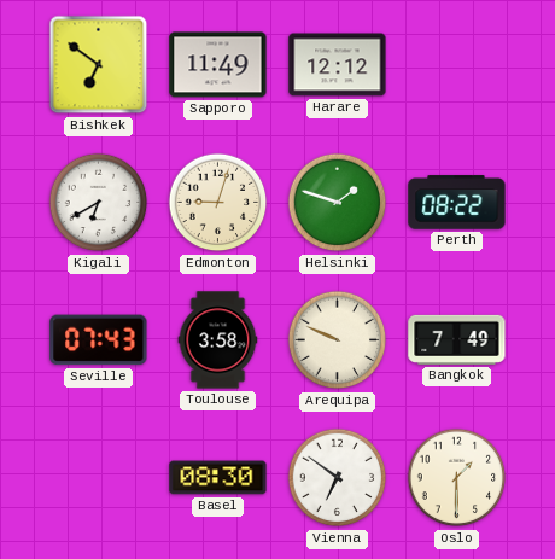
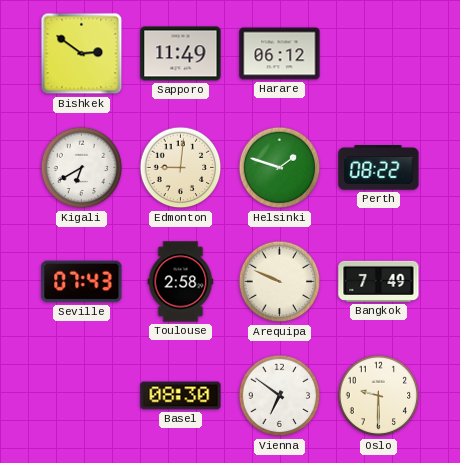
Bishkek: 6:51 -> 2:51 (82, 54)
Harare: 12:12 -> 06:12 (280, 54)
Edmonton: 9:03 -> 9:01 (181, 168)
Toulouse: 3:58 -> 2:58 (181, 282)
Oslo: 1:30 -> 9:30 (379, 396)
